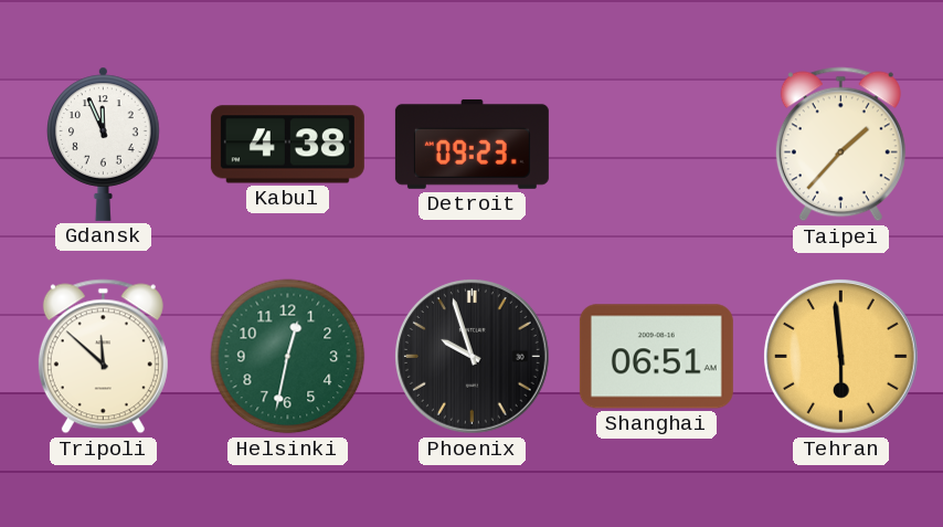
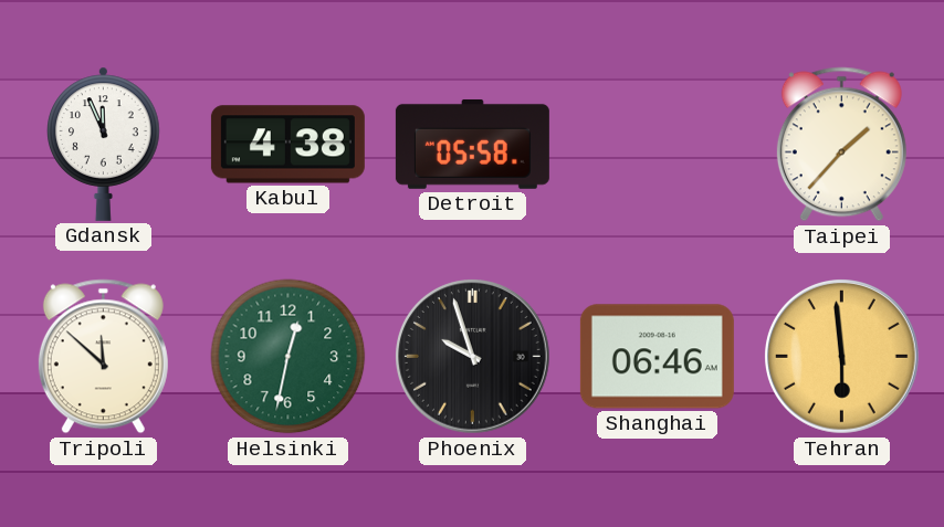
Detroit: 09:23 -> 05:58 (472, 144)
Shanghai: 06:51 -> 06:46 (657, 357)
